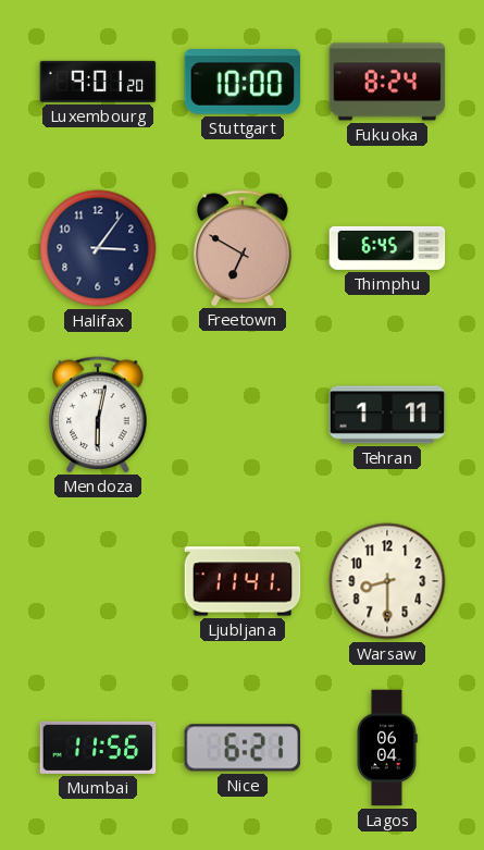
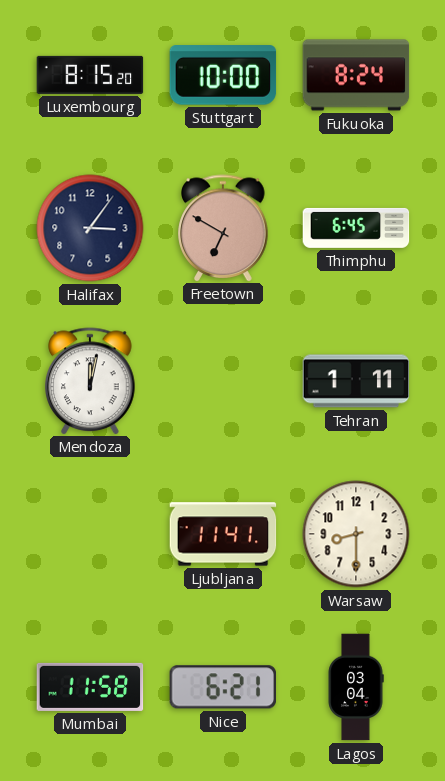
Luxembourg: 9:01 -> 8:15 (90, 75)
Mendoza: 6:02 -> 12:02 (90, 381)
Mumbai: 11:56 -> 11:58 (90, 687)
Lagos: 06:04 -> 03:04 (356, 687)
